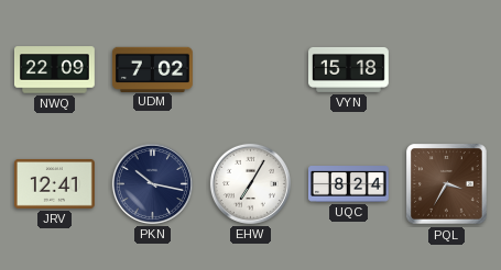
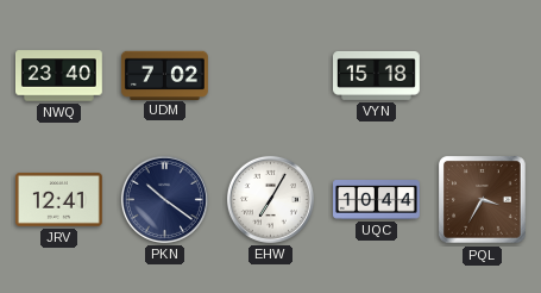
NWQ: 22:09 -> 23:40 (59, 76)
PKN: 10:17 -> 10:21 (164, 199)
UQC: 8:24 -> 10:44 (377, 200)
